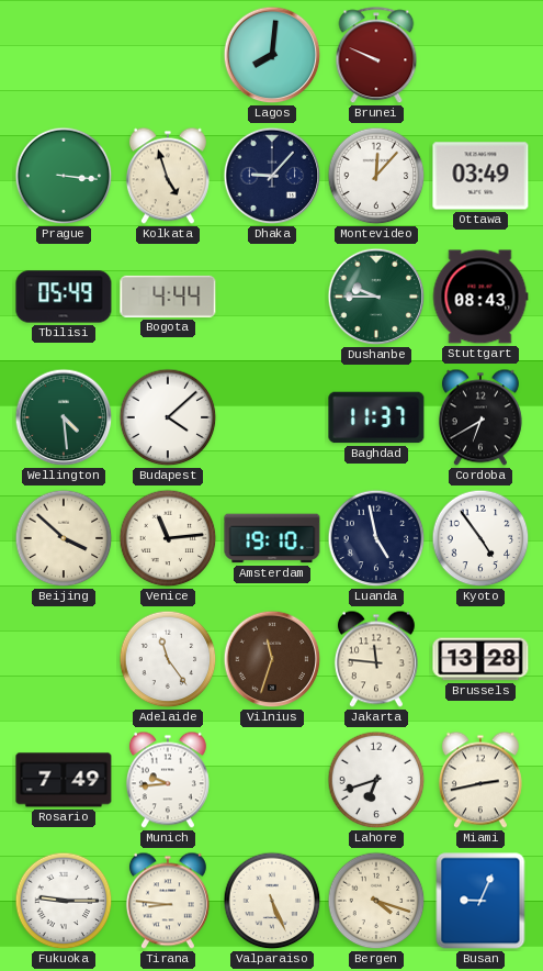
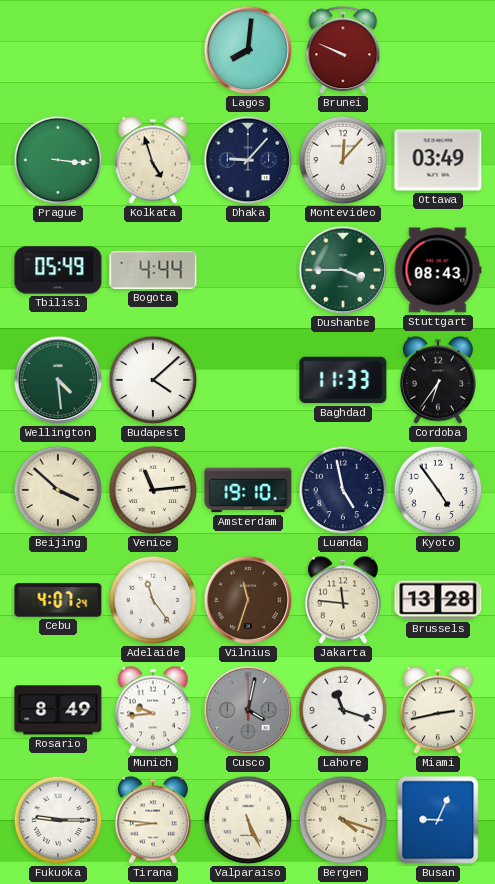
Dushanbe: 9:45 -> 3:45 (343, 270)
Baghdad: 11:37 -> 11:33 (343, 380)
Cordoba: 6:40 -> 6:36 (438, 380)
Cebu: none -> 4:07 (58, 600)
Rosario: 7:49 -> 8:49 (58, 710)
Cusco: none -> 4:02 (248, 710)
Lahore: 6:42 -> 11:18 (343, 710)
